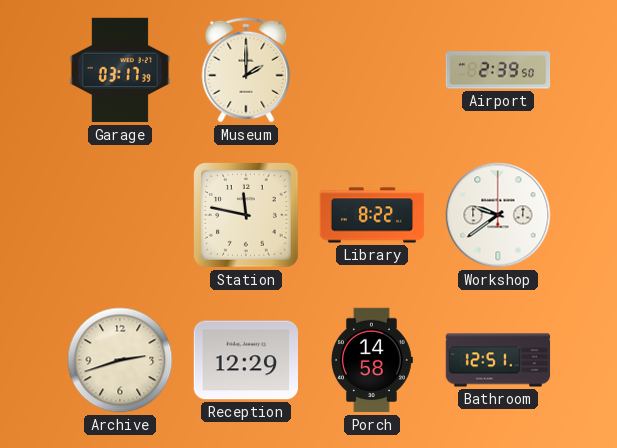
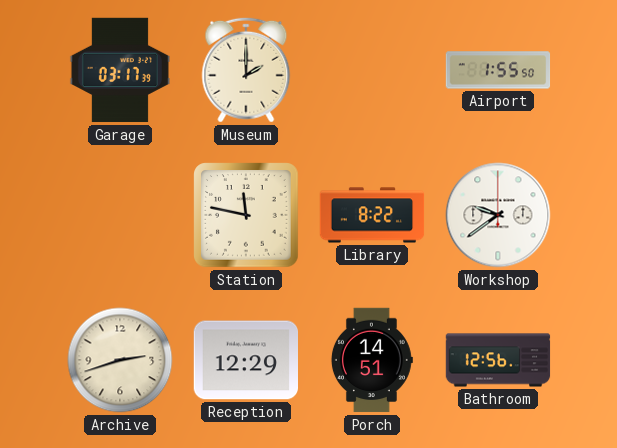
Airport: 2:39 -> 1:55 (498, 70)
Porch: 14:58 -> 14:51 (372, 360)
Bathroom: 12:51 -> 12:56 (498, 360)
